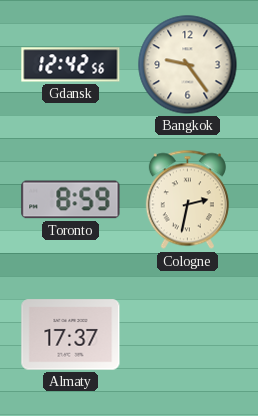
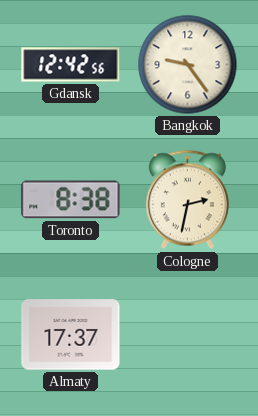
Toronto: 8:59 -> 8:38 (71, 200)
